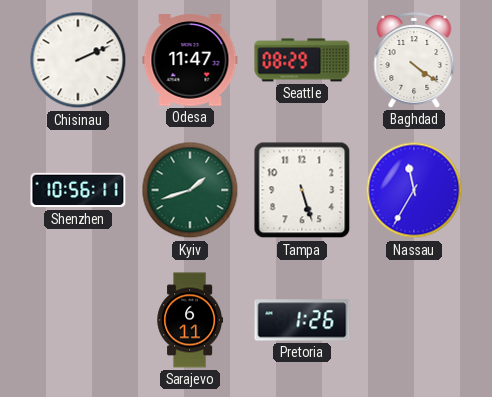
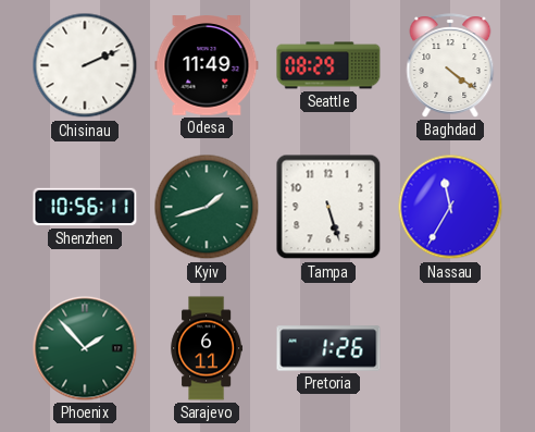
Odesa: 11:47 -> 11:49 (207, 65)
Phoenix: none -> 1:53 (85, 348)
